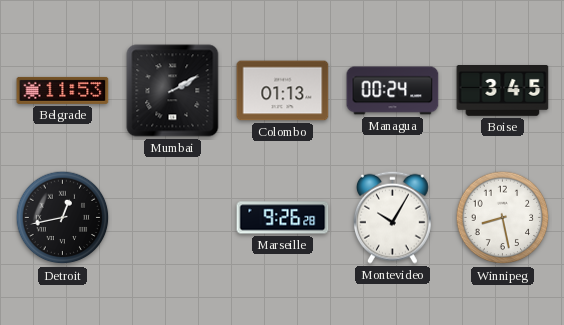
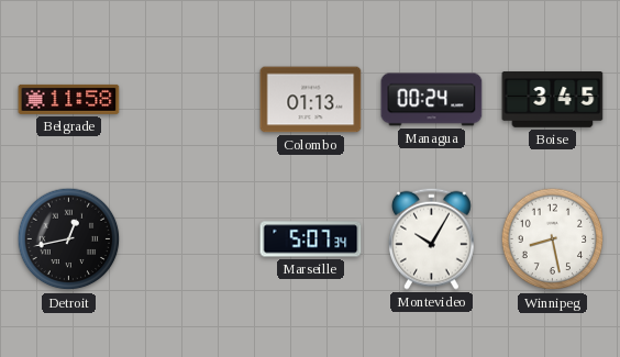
Belgrade: 11:53 -> 11:58 (69, 99)
Mumbai: 2:10 -> none (173, 91)
Marseille: 9:26 -> 5:07 (311, 239)
